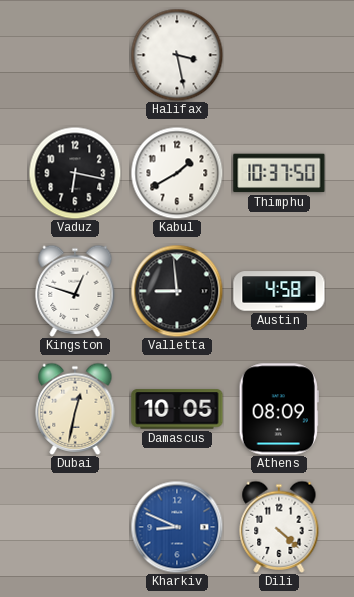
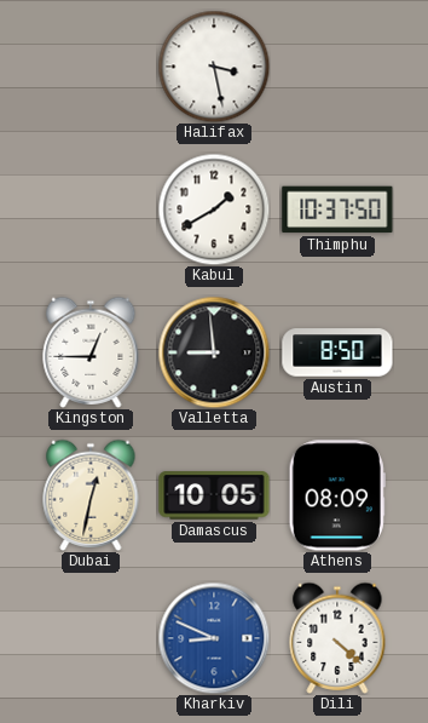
Vaduz: 6:17 -> none (75, 173)
Kingston: 12:48 -> 12:45 (91, 352)
Austin: 4:58 -> 8:50 (337, 352)
